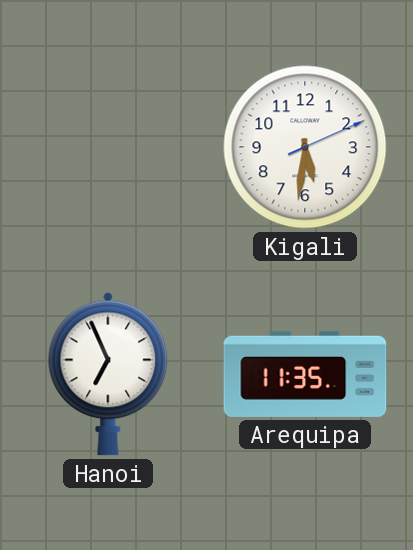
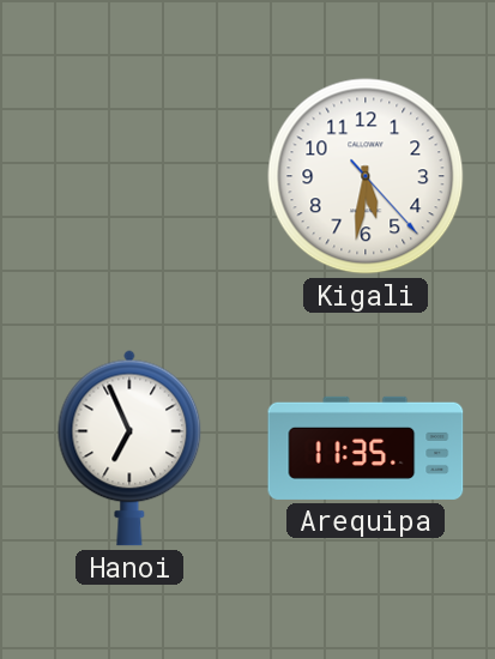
Kigali: 5:31:11 -> 5:31:23 (366, 176)
